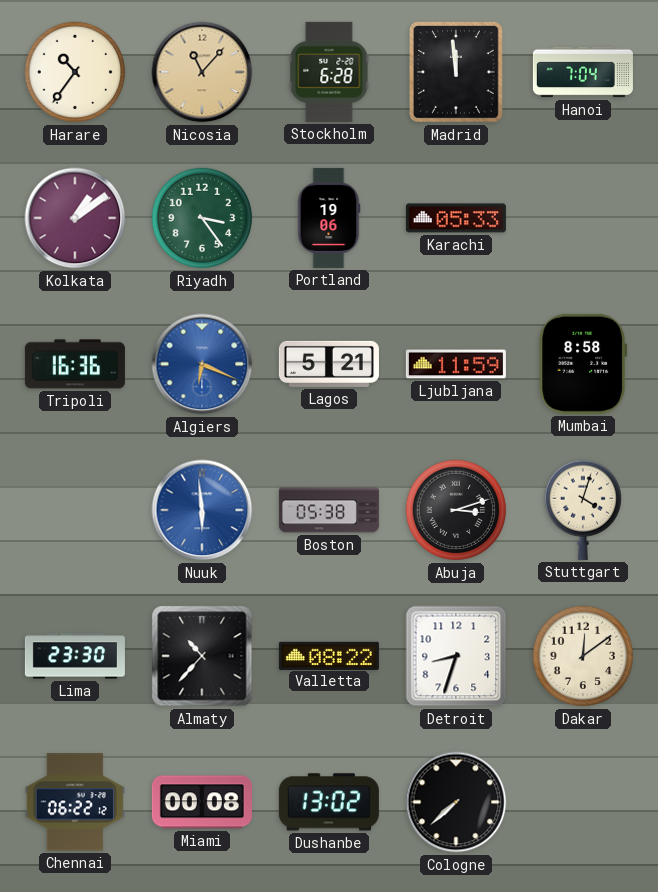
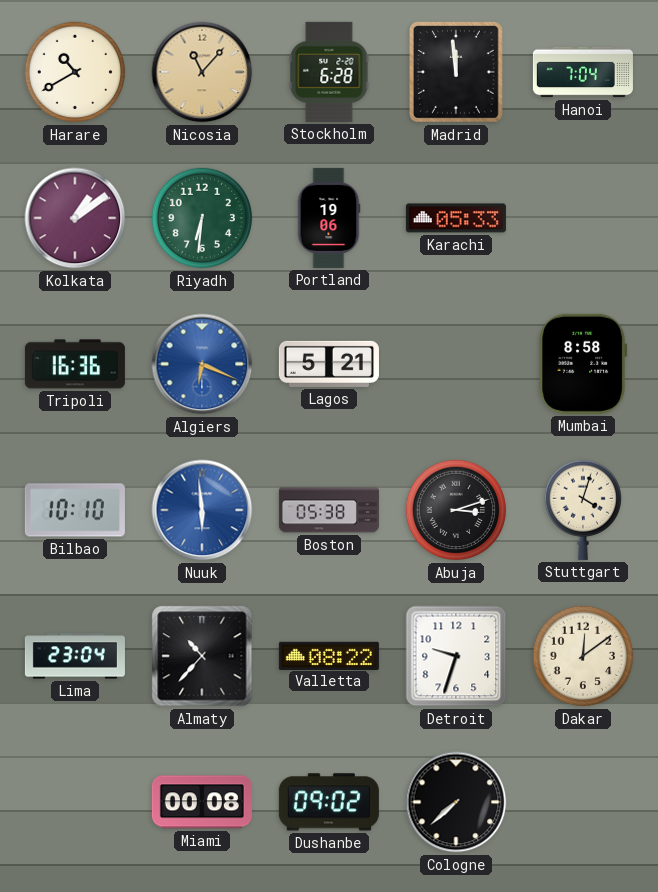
Harare: 10:36 -> 10:40 (75, 72)
Riyadh: 3:24 -> 6:31 (202, 218)
Ljubljana: 11:59 -> none (456, 364)
Bilbao: none -> 10:10 (75, 510)
Lima: 23:30 -> 23:04 (75, 656)
Detroit: 8:33 -> 9:33 (456, 656)
Chennai: 06:22 -> none (75, 802)
Dushanbe: 13:02 -> 09:02 (329, 802)
